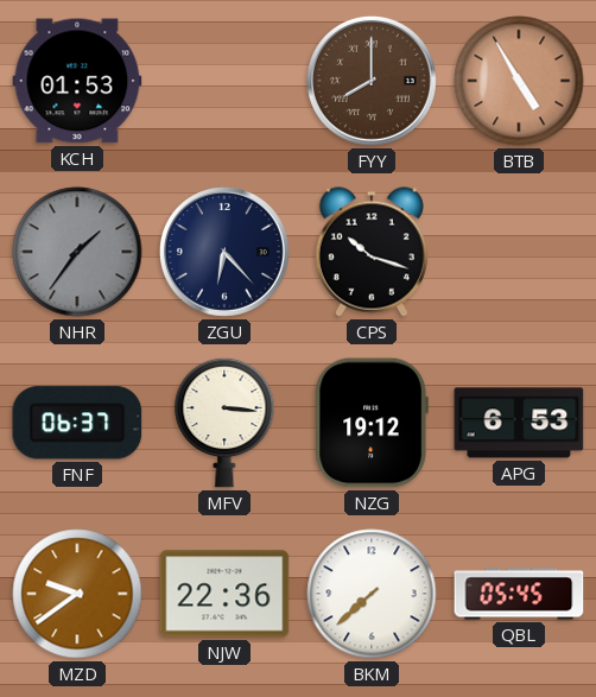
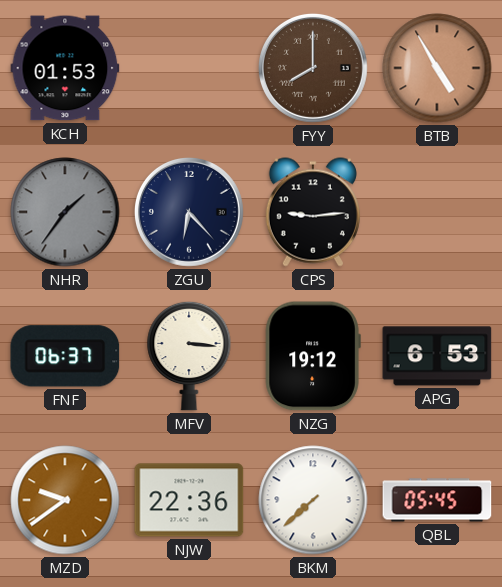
CPS: 10:18 -> 9:14 (313, 212)
